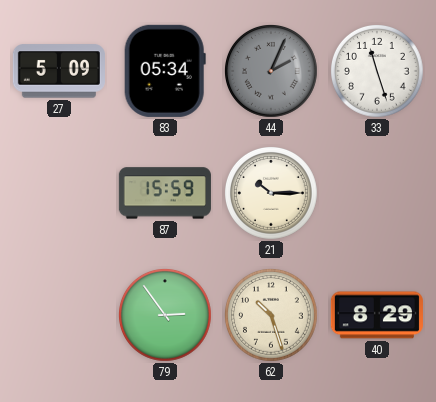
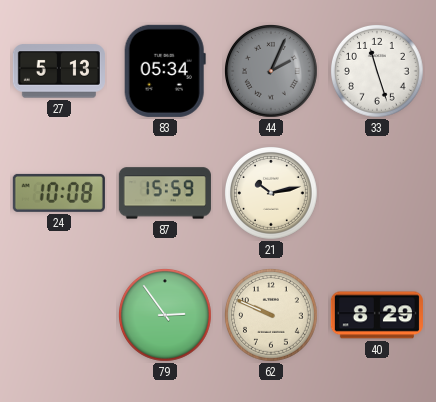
27: 5:09 -> 5:13 (59, 71)
24: none -> 10:08 (59, 193)
21: 10:15 -> 10:13 (272, 194)
62: 10:27 -> 9:49 (272, 316)
